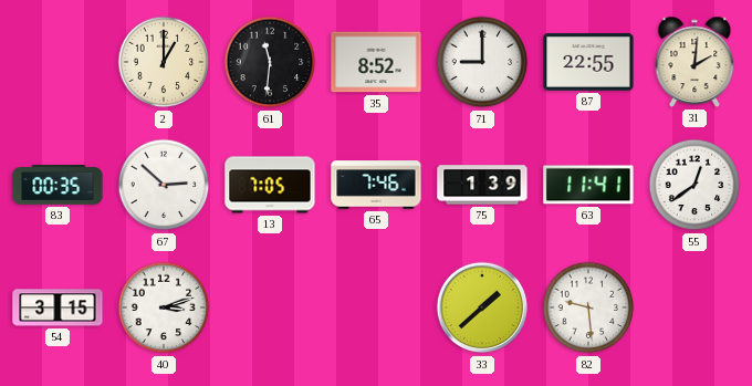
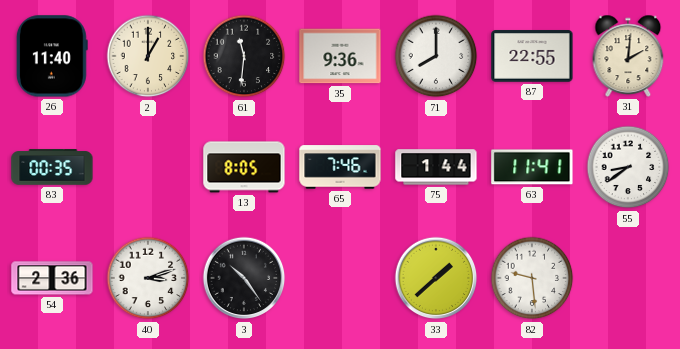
26: none -> 11:40 (52, 56)
35: 8:52 -> 9:36 (340, 56)
71: 9:00 -> 8:00 (436, 56)
67: 2:52 -> none (164, 185)
13: 7:05 -> 8:05 (244, 167)
75: 1:39 -> 1:44 (436, 167)
55: 12:39 -> 8:39 (628, 167)
54: 3:15 -> 2:36 (52, 278)
3: none -> 10:24 (244, 278)
